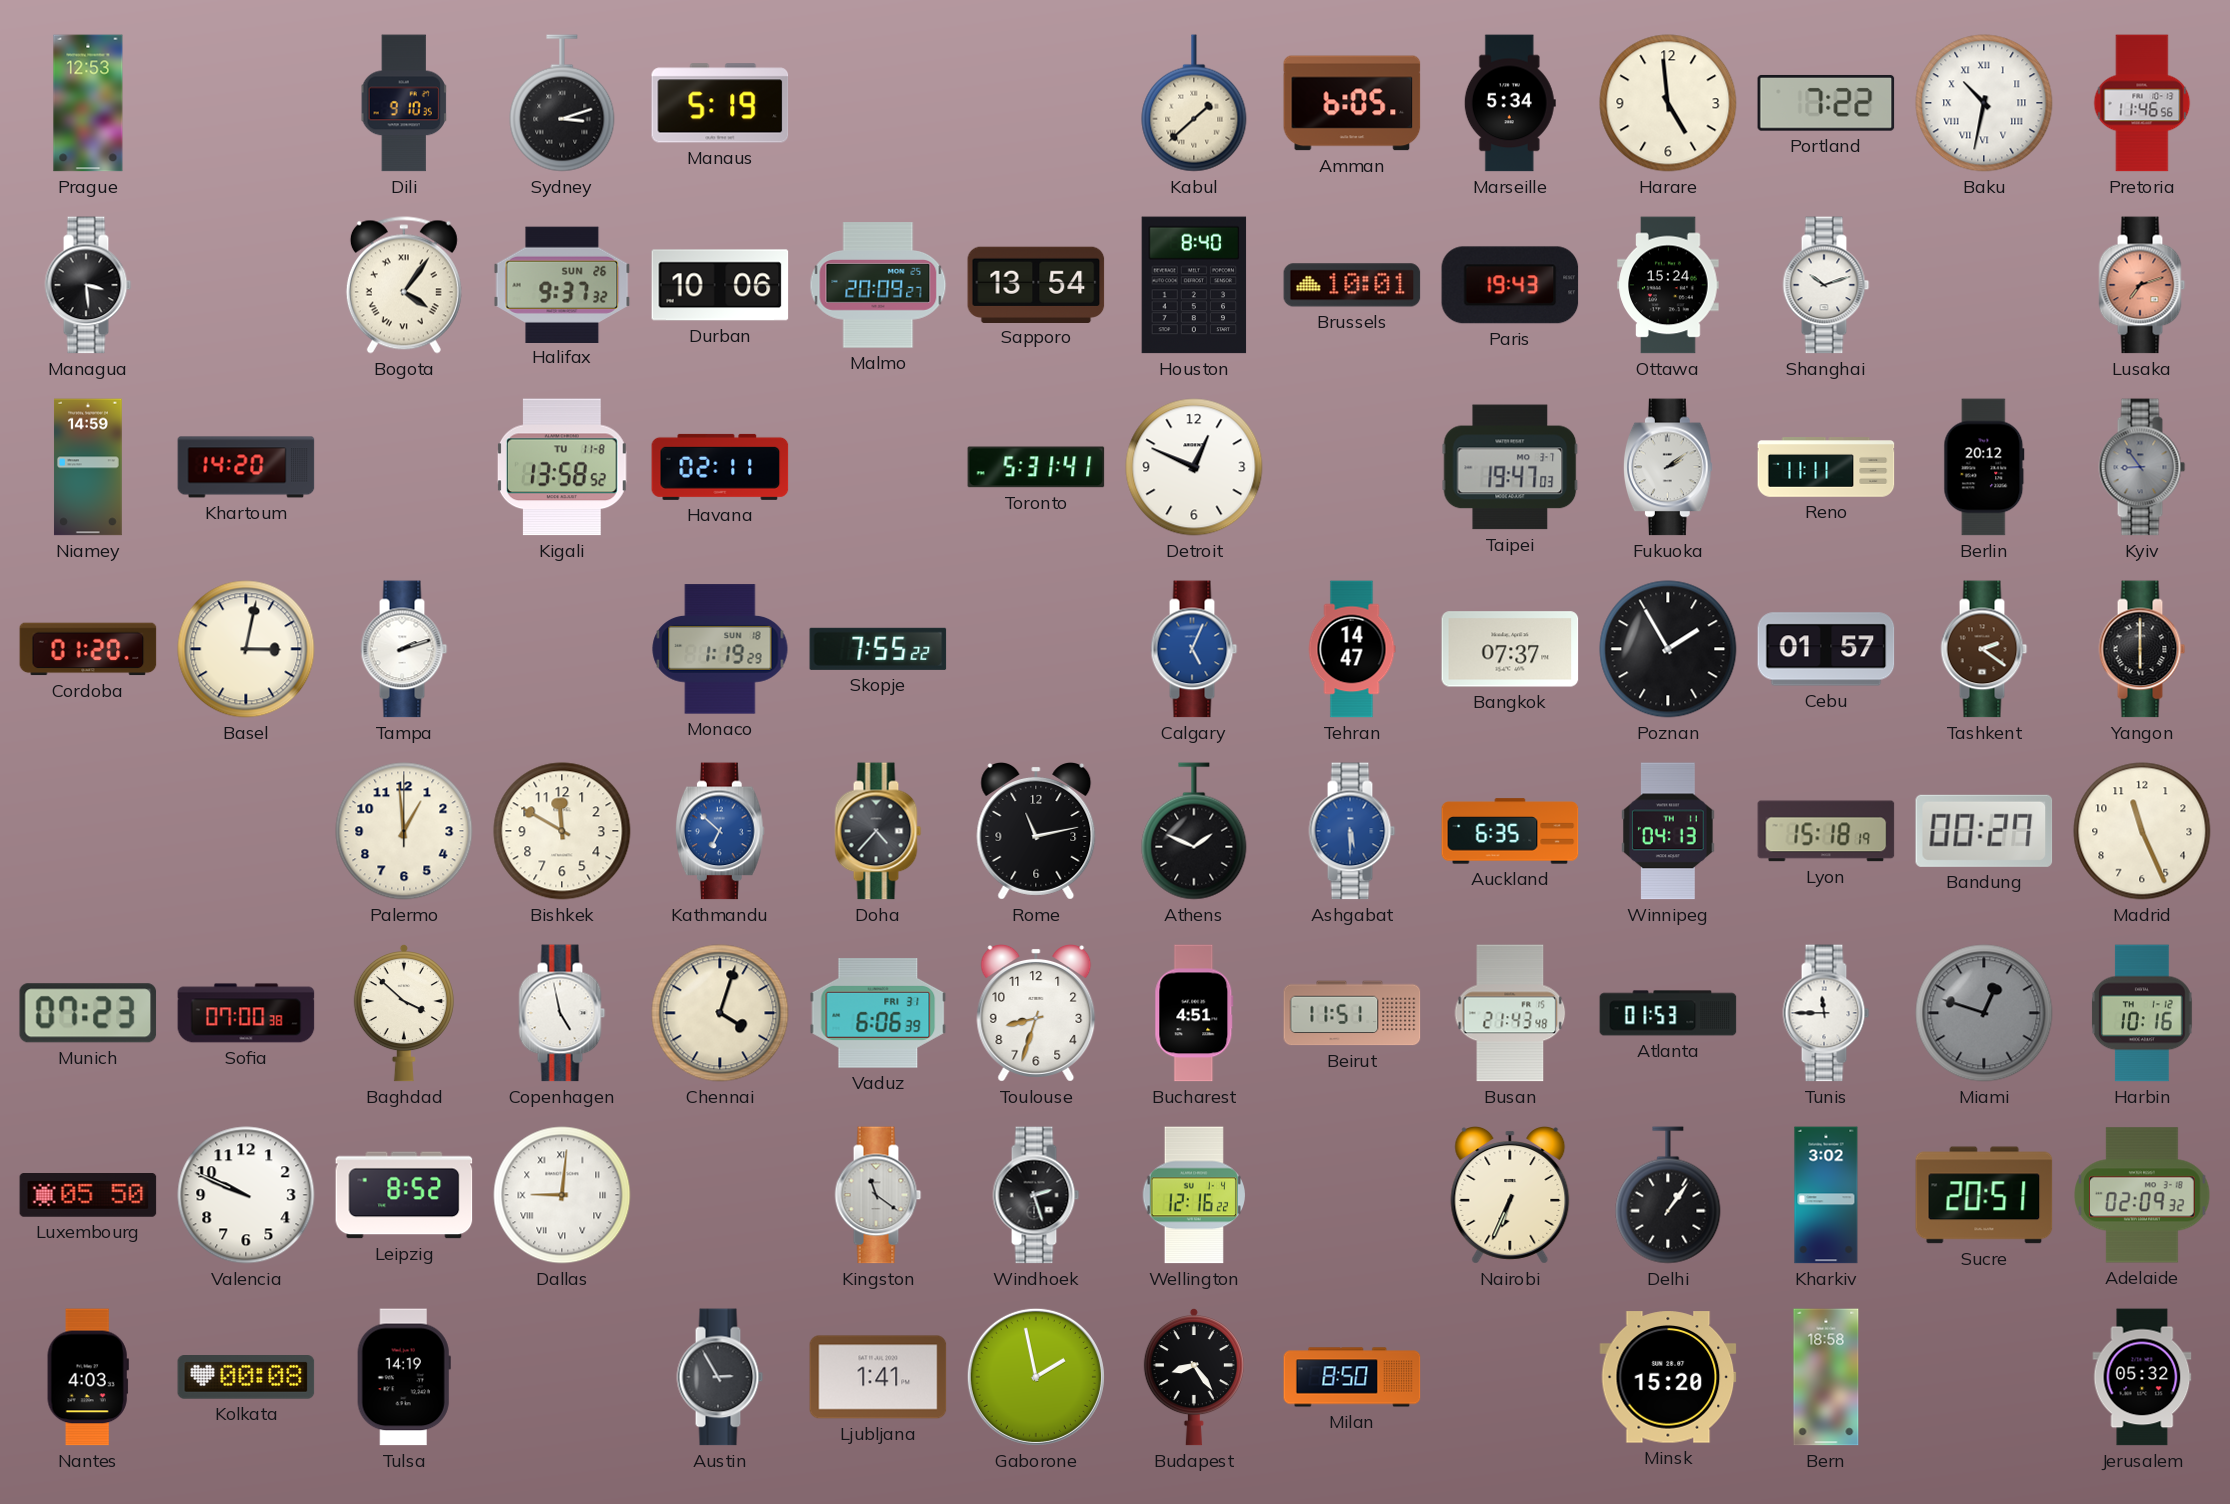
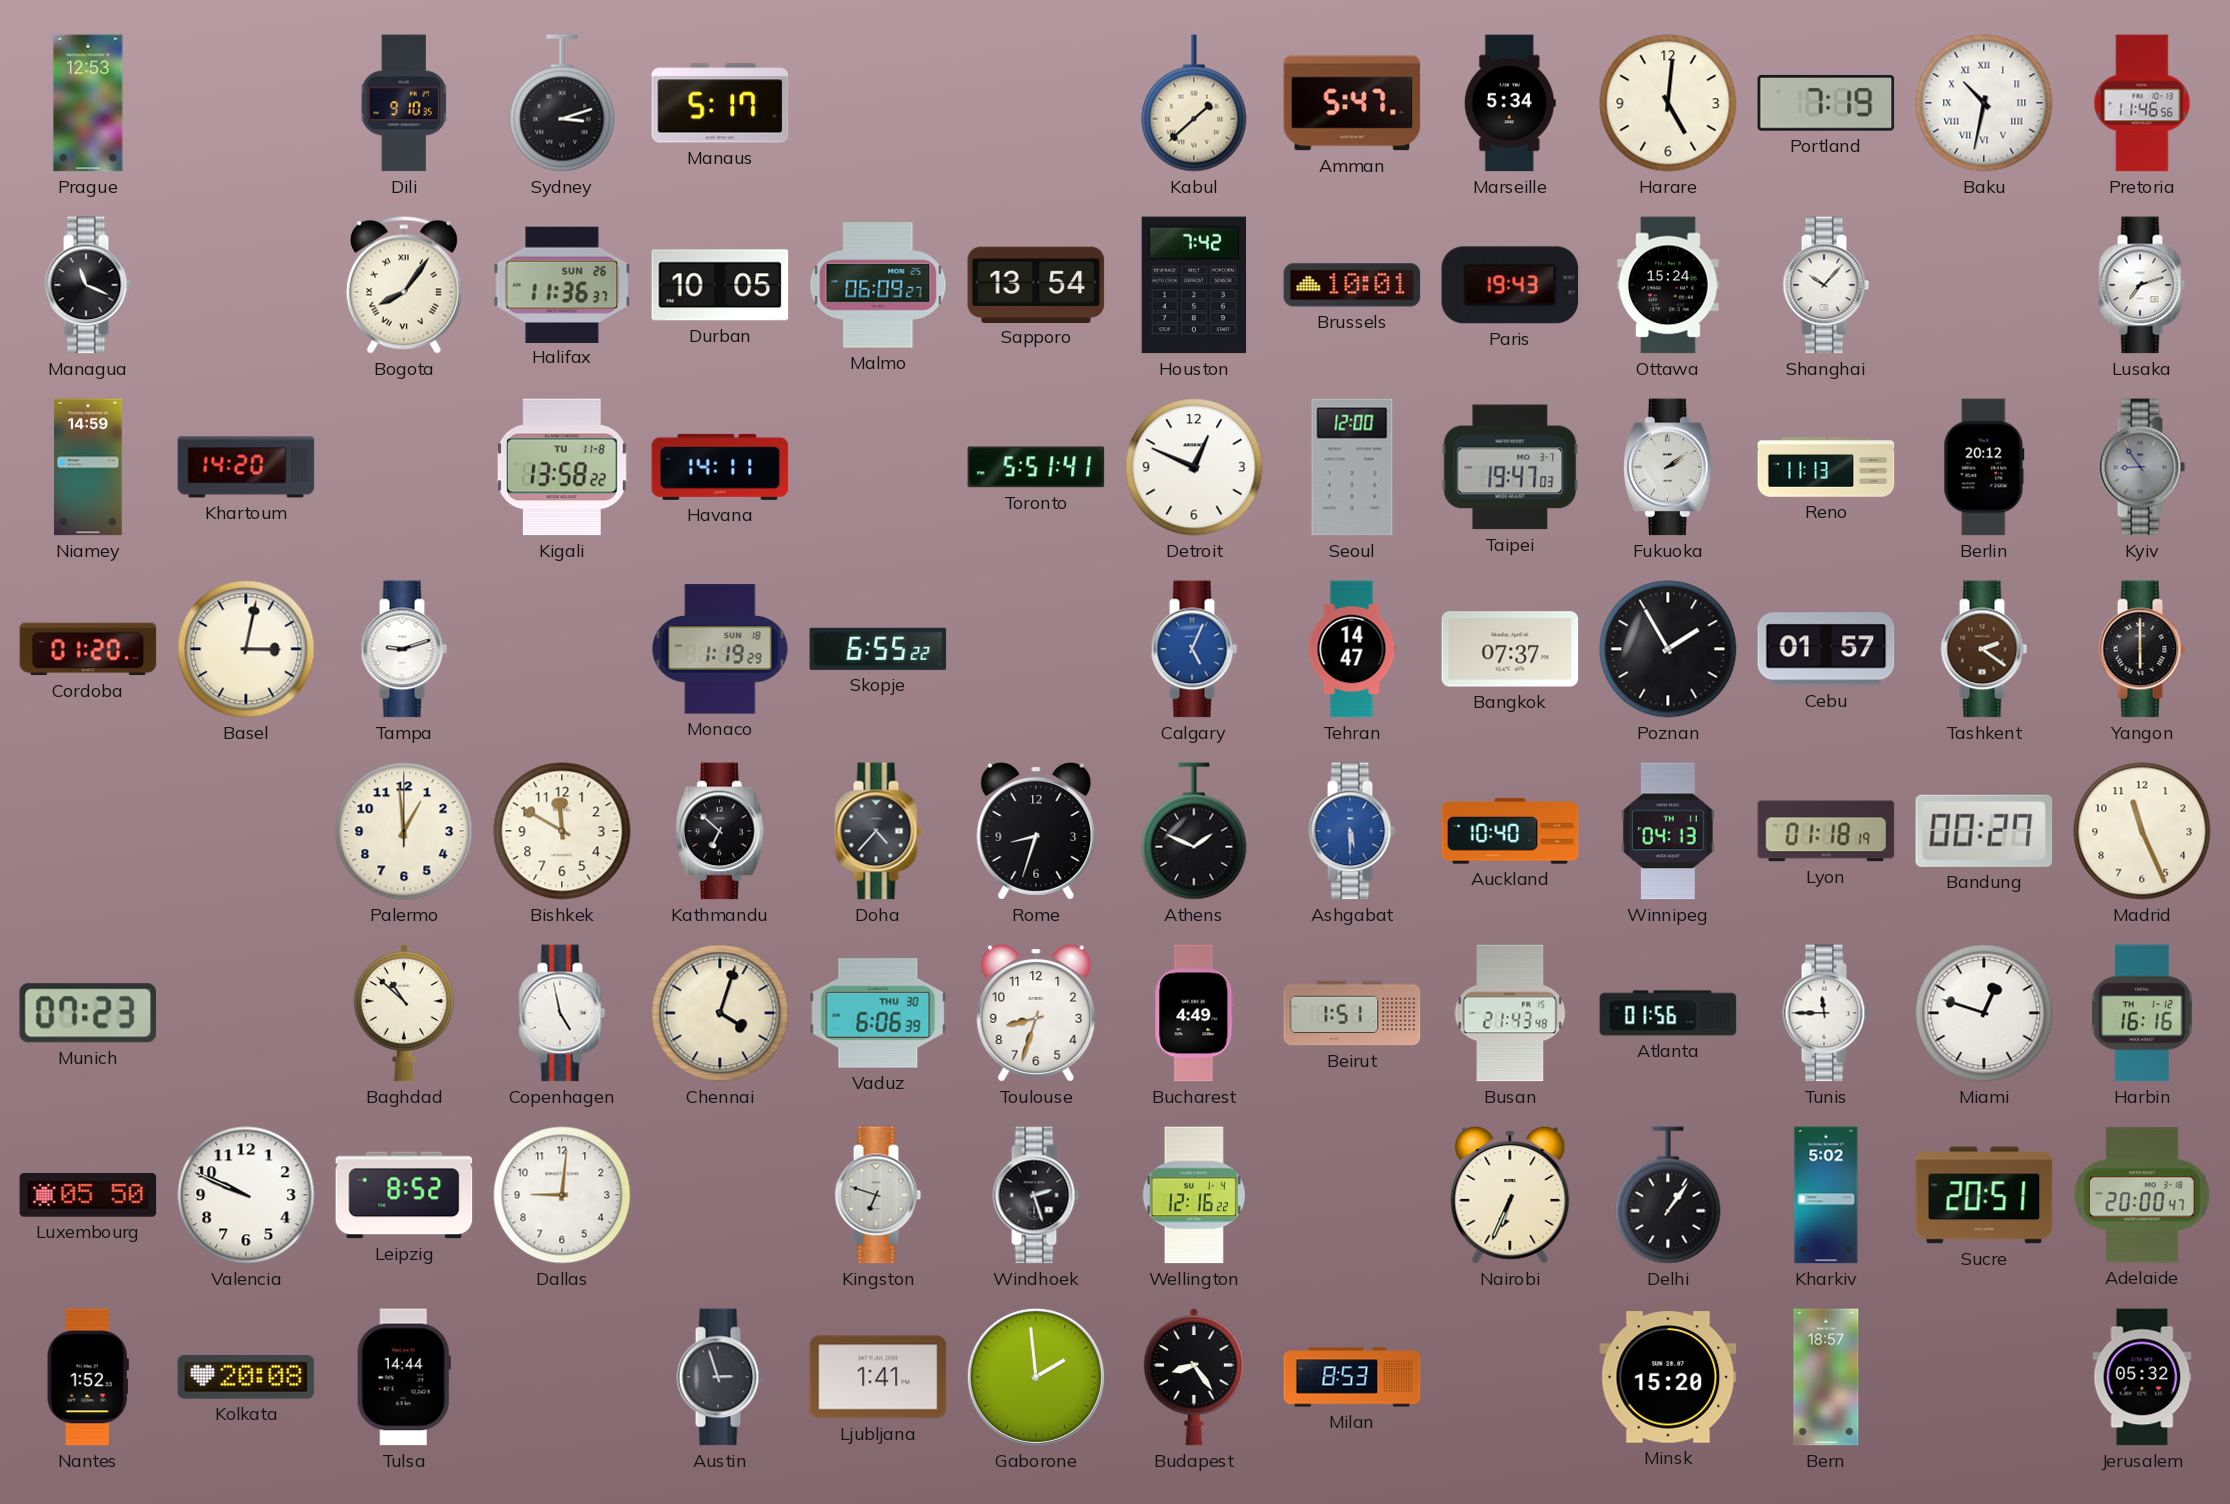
Manaus: 5:19 -> 5:17 (720, 103)
Amman: 6:05 -> 5:47 (1352, 103)
Harare: 4:59 -> 5:01 (1668, 103)
Portland: 7:22 -> 7:19 (1826, 103)
Managua: 3:29 -> 11:19 (88, 285)
Bogota: 4:06 -> 8:06 (404, 285)
Halifax: 9:37 -> 11:36 (562, 284)
Durban: 10:06 -> 10:05 (720, 285)
Malmo: 20:09 -> 06:09 (878, 285)
Houston: 8:40 -> 7:42 (1194, 285)
Shanghai: 10:12 -> 10:07 (1826, 285)
Lusaka dial: salmon -> white (2142, 285)
Kigali: 13:58:52 -> 13:58:22 (562, 467)
Havana: 02:11 -> 14:11 (720, 467)
Toronto: 5:31 -> 5:51 (1036, 467)
Seoul: none -> 12:00 (1352, 467)
Reno: 11:11 -> 11:13 (1826, 467)
Tampa: 2:12 -> 9:12 (404, 649)
Skopje: 7:55 -> 6:55 (878, 649)
Kathmandu dial: blue -> black (721, 831)
Rome: 11:13 -> 8:33 (1036, 832)
Auckland: 6:35 -> 10:40 (1510, 831)
Lyon: 15:18 -> 01:18 (1826, 831)
Sofia: 07:00 -> none (246, 1013)
Baghdad: 3:52 -> 10:52 (404, 1013)
Vaduz date: FRI 31 -> THU 30 (878, 1014)
Bucharest: 4:51 -> 4:49 (1194, 1013)
Beirut: 11:51 -> 1:51 (1352, 1013)
Atlanta: 01:53 -> 01:56 (1668, 1013)
Miami dial: grey -> white (1984, 1013)
Harbin: 10:16 -> 16:16 (2143, 1013)
Dallas numerals: Roman -> Arabic (562, 1195)
Kingston: 11:21 -> 6:48 (878, 1195)
Kharkiv: 3:02 -> 5:02 (1826, 1195)
Adelaide: 02:09 -> 20:00 (2142, 1195)
Nantes: 4:03 -> 1:52 (88, 1377)
Kolkata: 00:08 -> 20:08 (246, 1378)
Tulsa: 14:19 -> 14:44 (404, 1377)
Austin: 2:55 -> 2:57 (720, 1377)
Gaborone: 1:58 -> 1:59 (1036, 1377)
Milan: 8:50 -> 8:53 (1352, 1377)
Bern: 18:58 -> 18:57 (1826, 1377)
